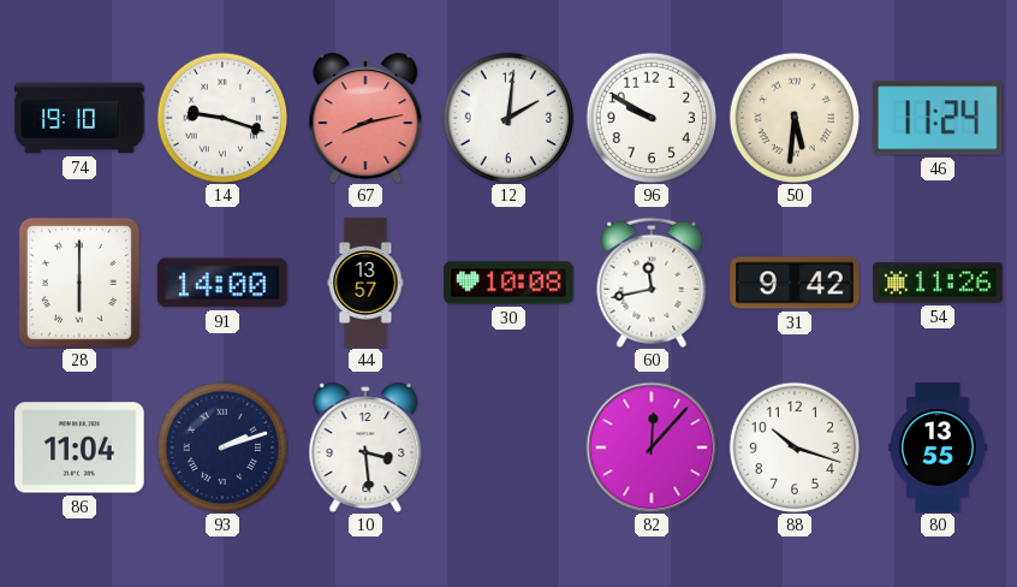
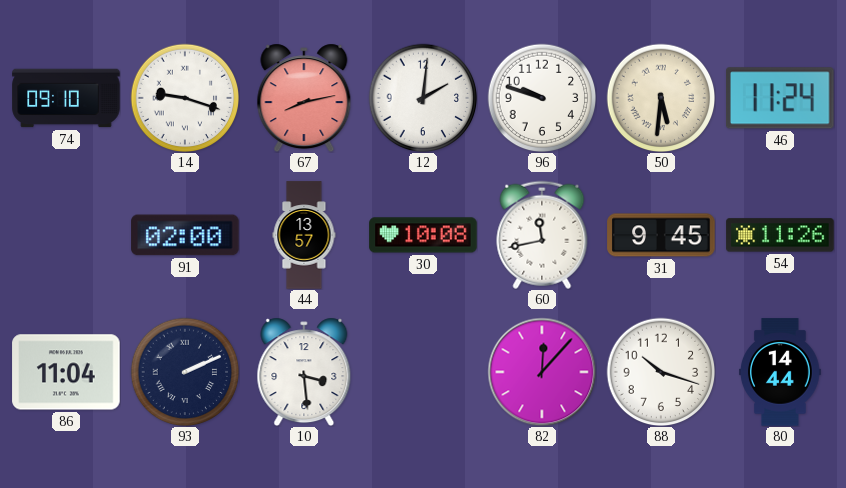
74: 19:10 -> 09:10 (66, 98)
96: 9:50 -> 9:48 (542, 98)
28: 6:00 -> none (79, 283)
91: 14:00 -> 02:00 (185, 235)
31: 9:42 -> 9:45 (661, 235)
93: 2:12 -> 2:11 (185, 372)
80: 13:55 -> 14:44 (781, 372)
